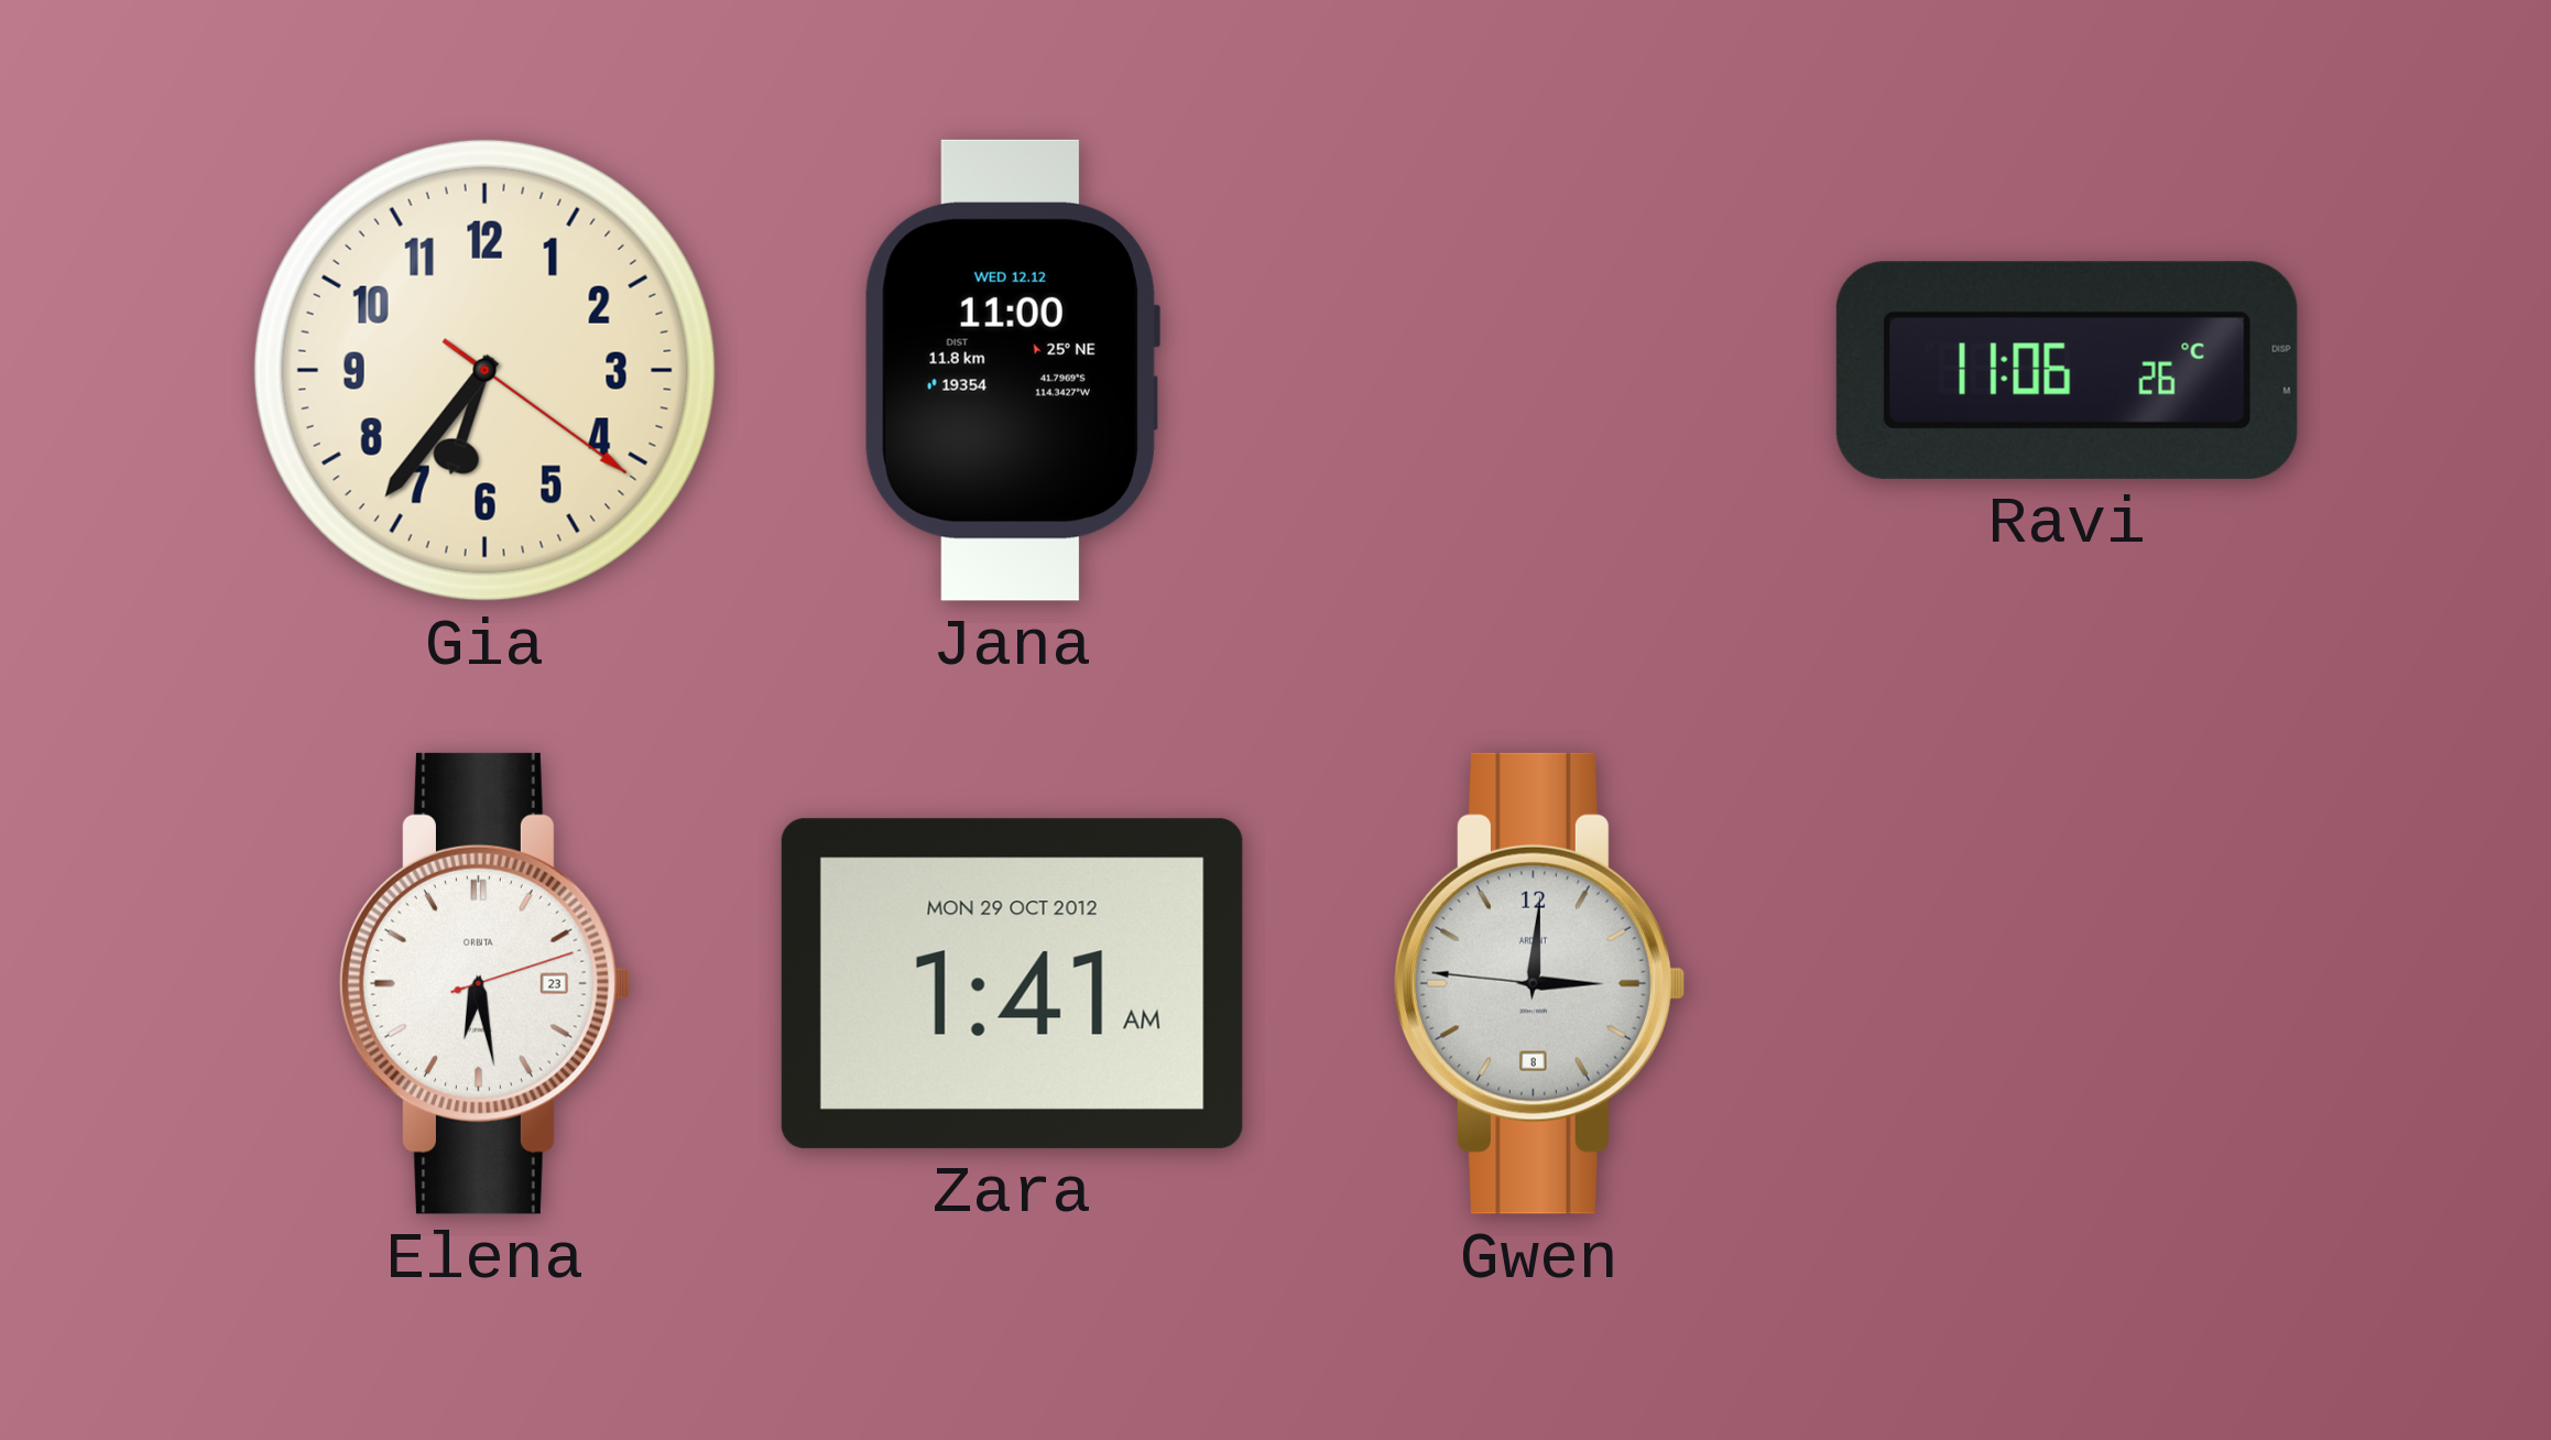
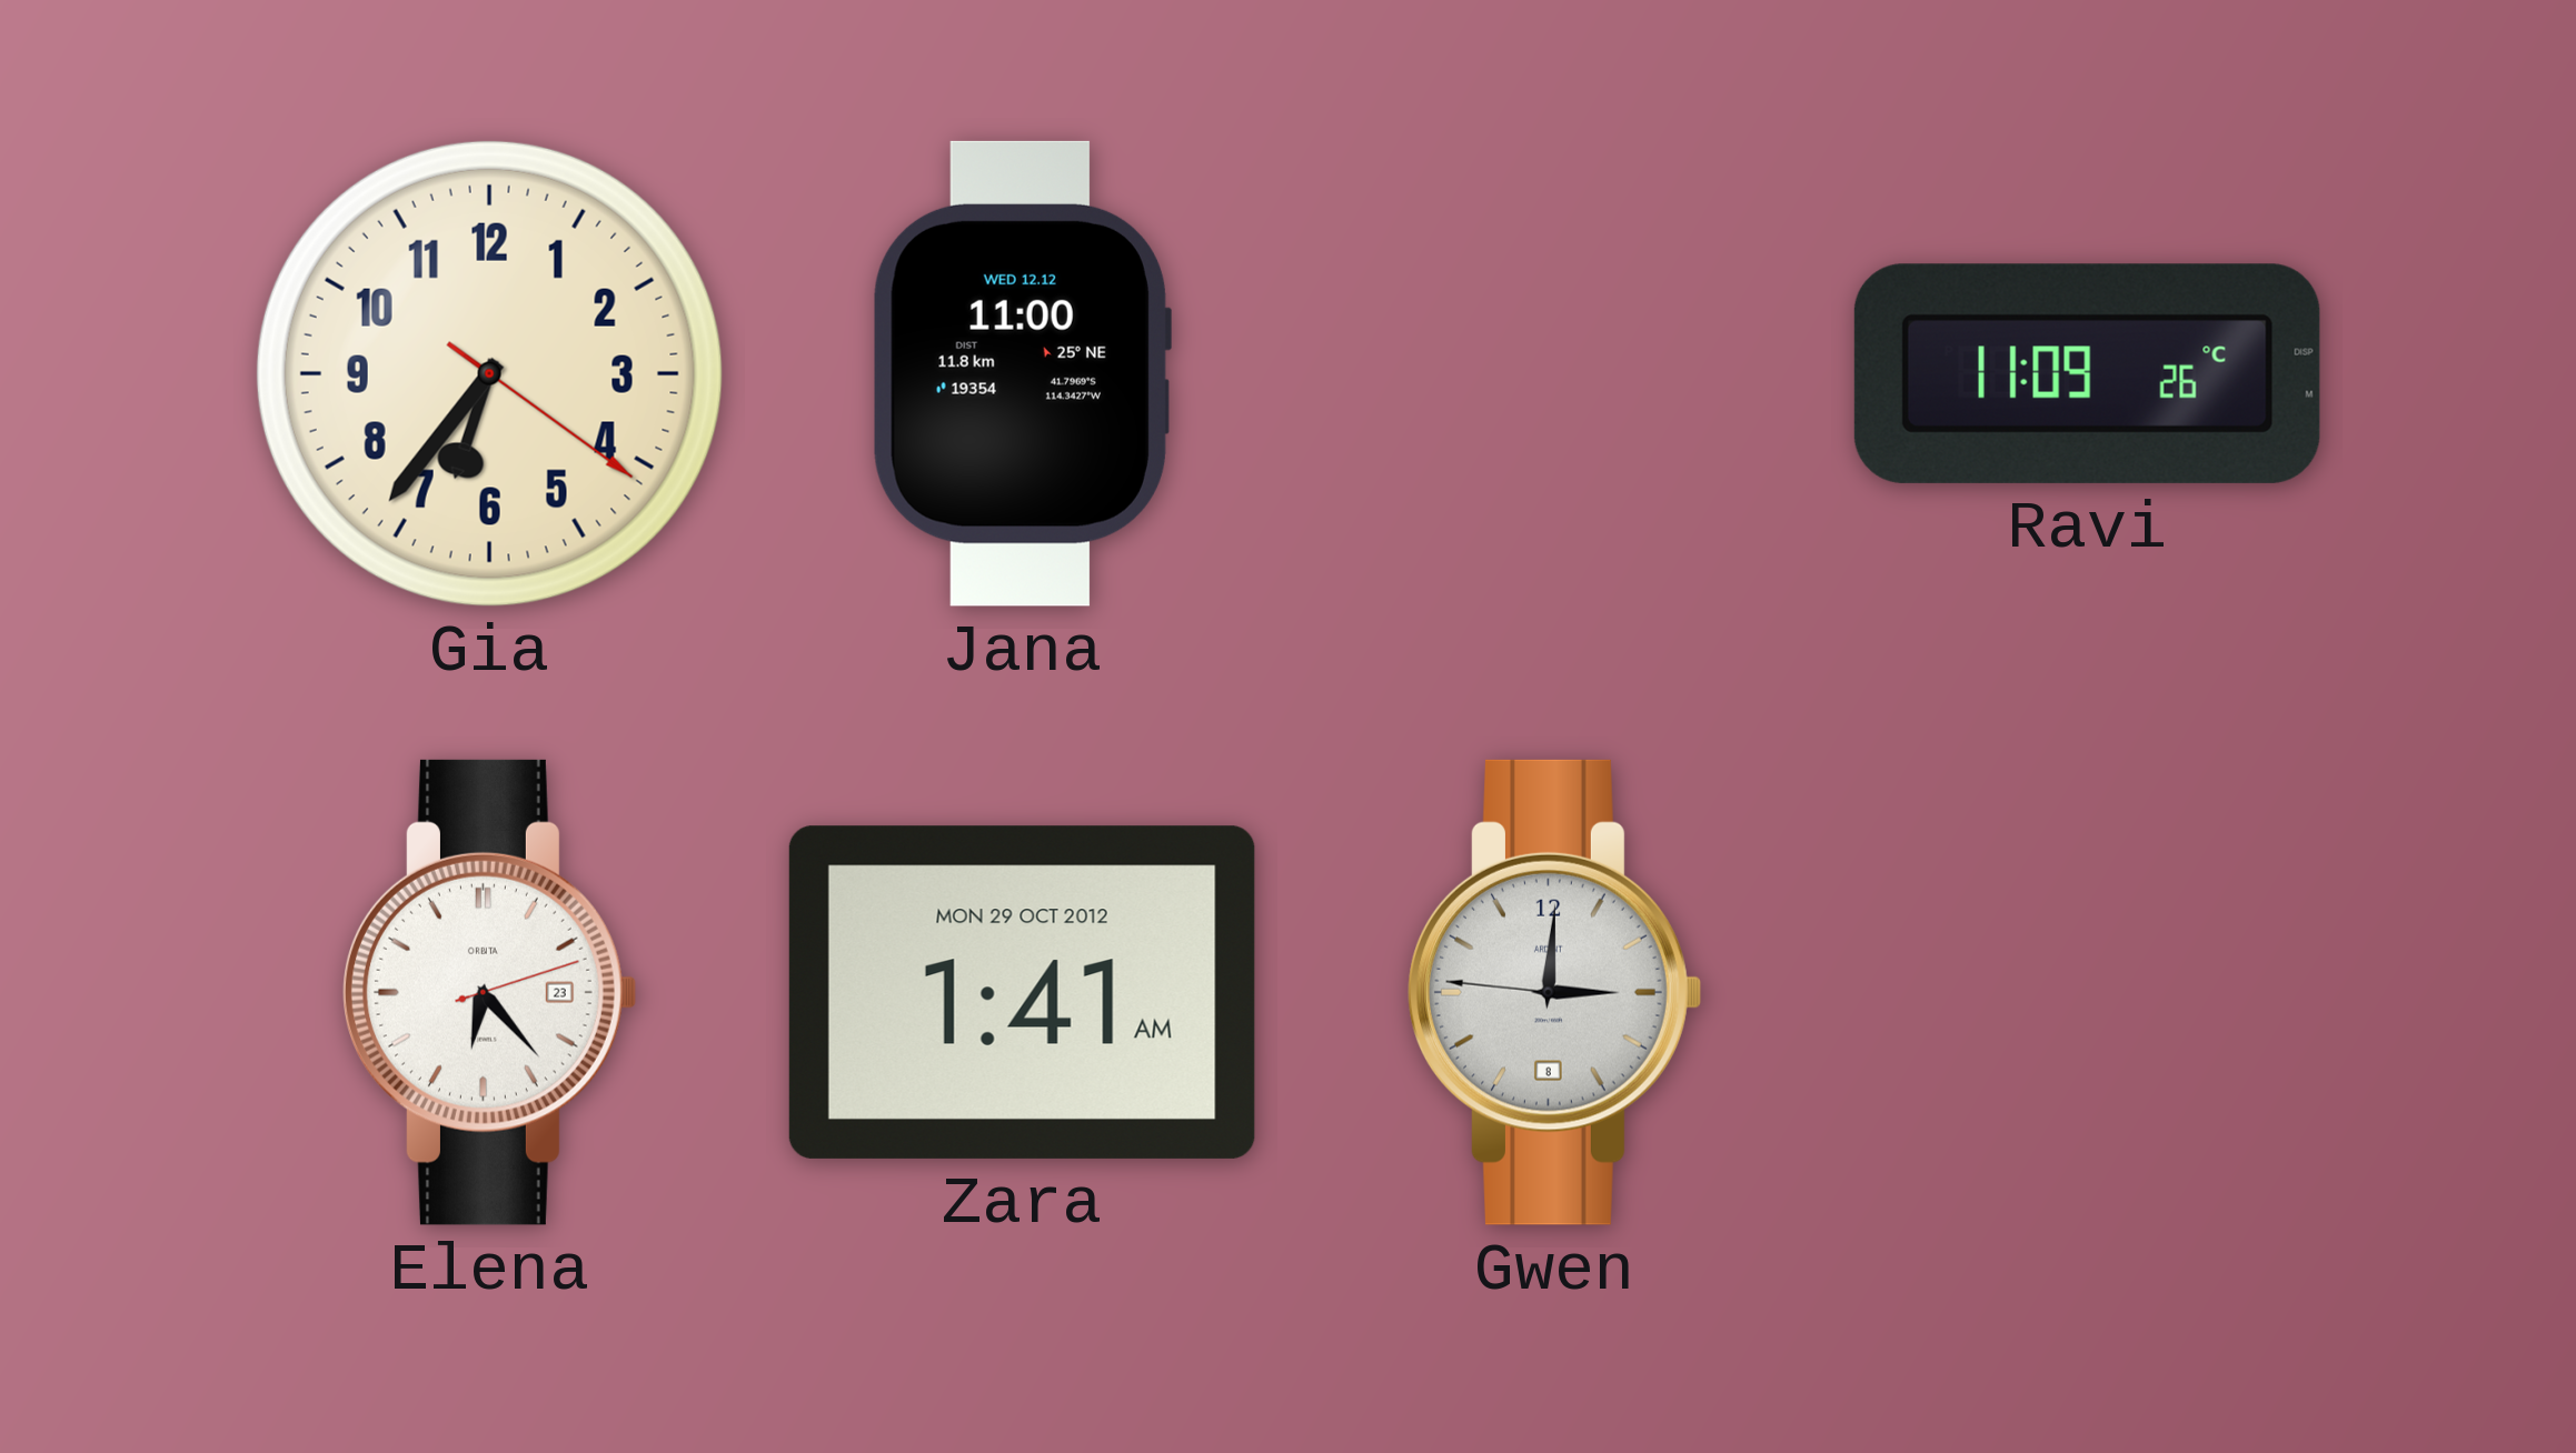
Ravi: 11:06 -> 11:09 (2087, 373)
Elena: 6:28 -> 6:23 (490, 992)
